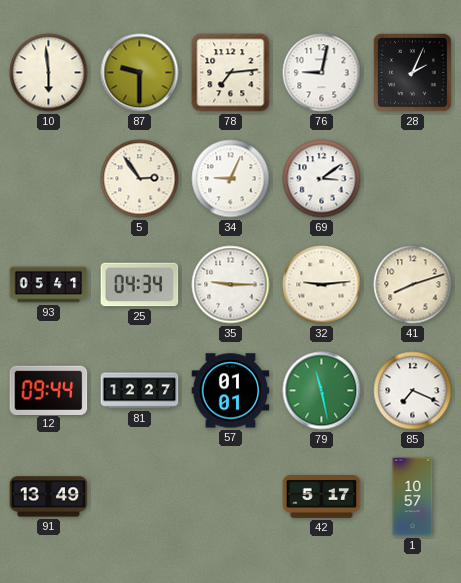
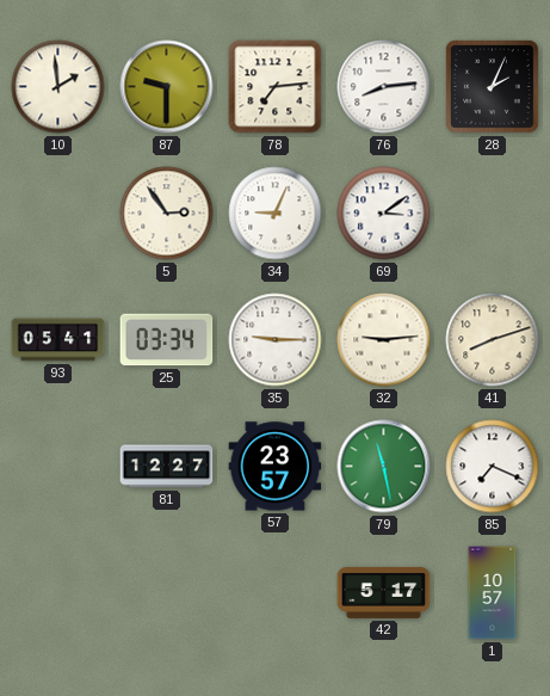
10: 5:59 -> 1:59 (58, 87)
76: 9:02 -> 8:14 (384, 87)
25: 04:34 -> 03:34 (167, 340)
12: 09:44 -> none (49, 390)
57: 01:01 -> 23:57 (276, 467)
91: 13:49 -> none (49, 497)
